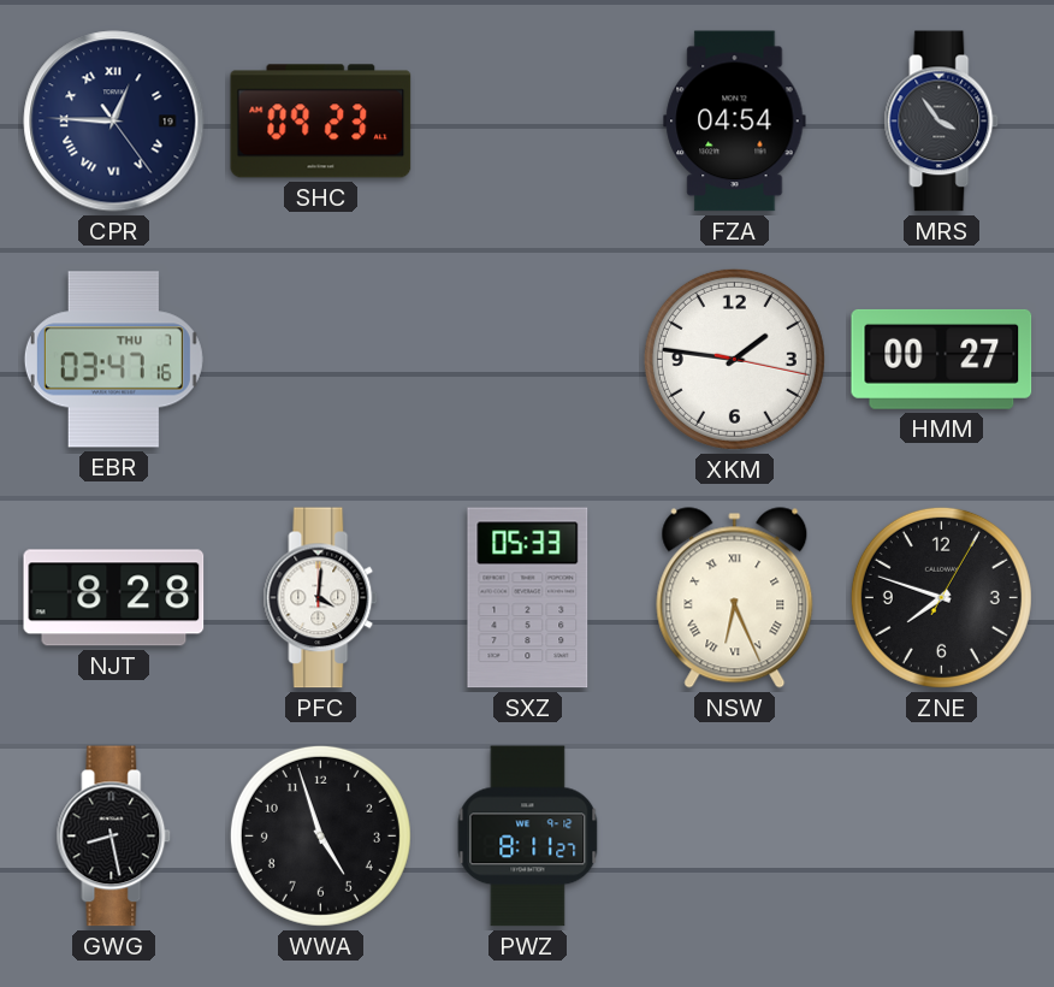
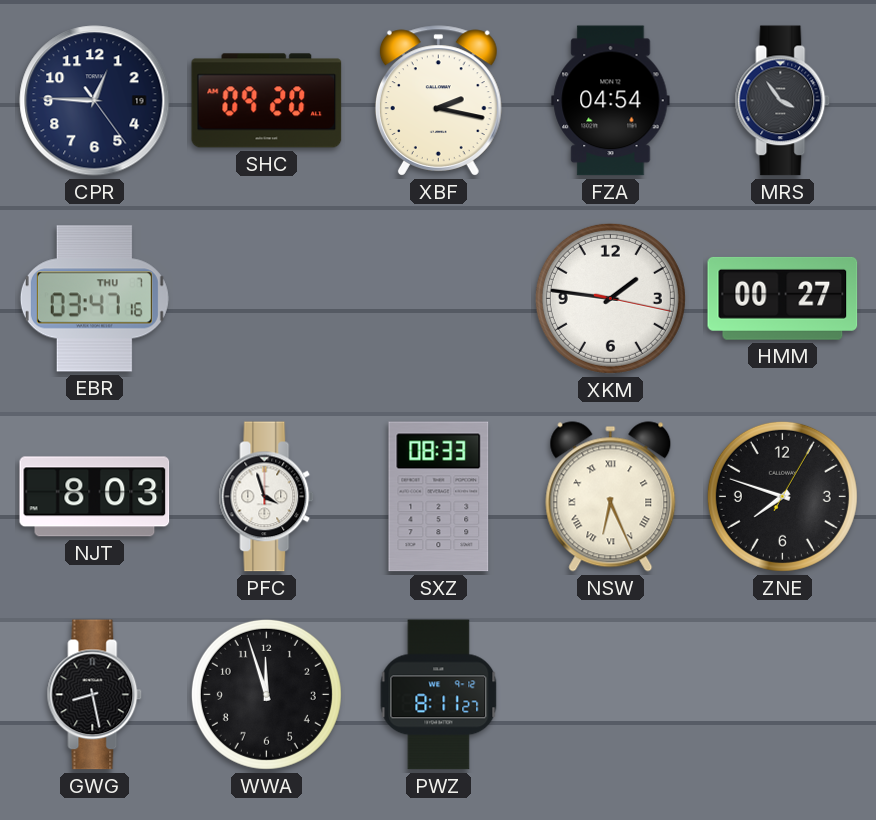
CPR numerals: Roman -> Arabic (95, 101)
SHC: 09:23 -> 09:20 (267, 101)
XBF: none -> 2:17 (438, 101)
NJT: 8:28 -> 8:03 (95, 497)
PFC: 4:01 -> 3:57 (267, 497)
SXZ: 05:33 -> 08:33 (439, 497)
WWA: 4:57 -> 11:57 (266, 694)
